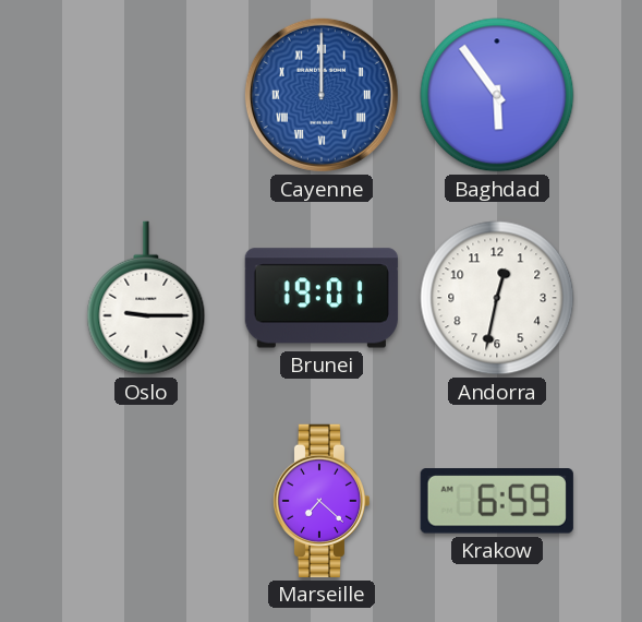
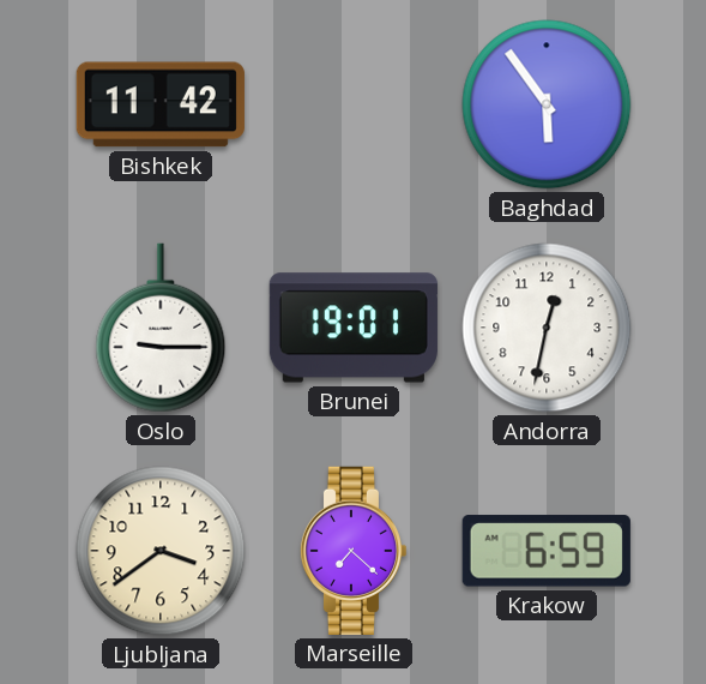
Bishkek: none -> 11:42 (161, 104)
Cayenne: 12:00 -> none (322, 95)
Ljubljana: none -> 3:39 (161, 551)
